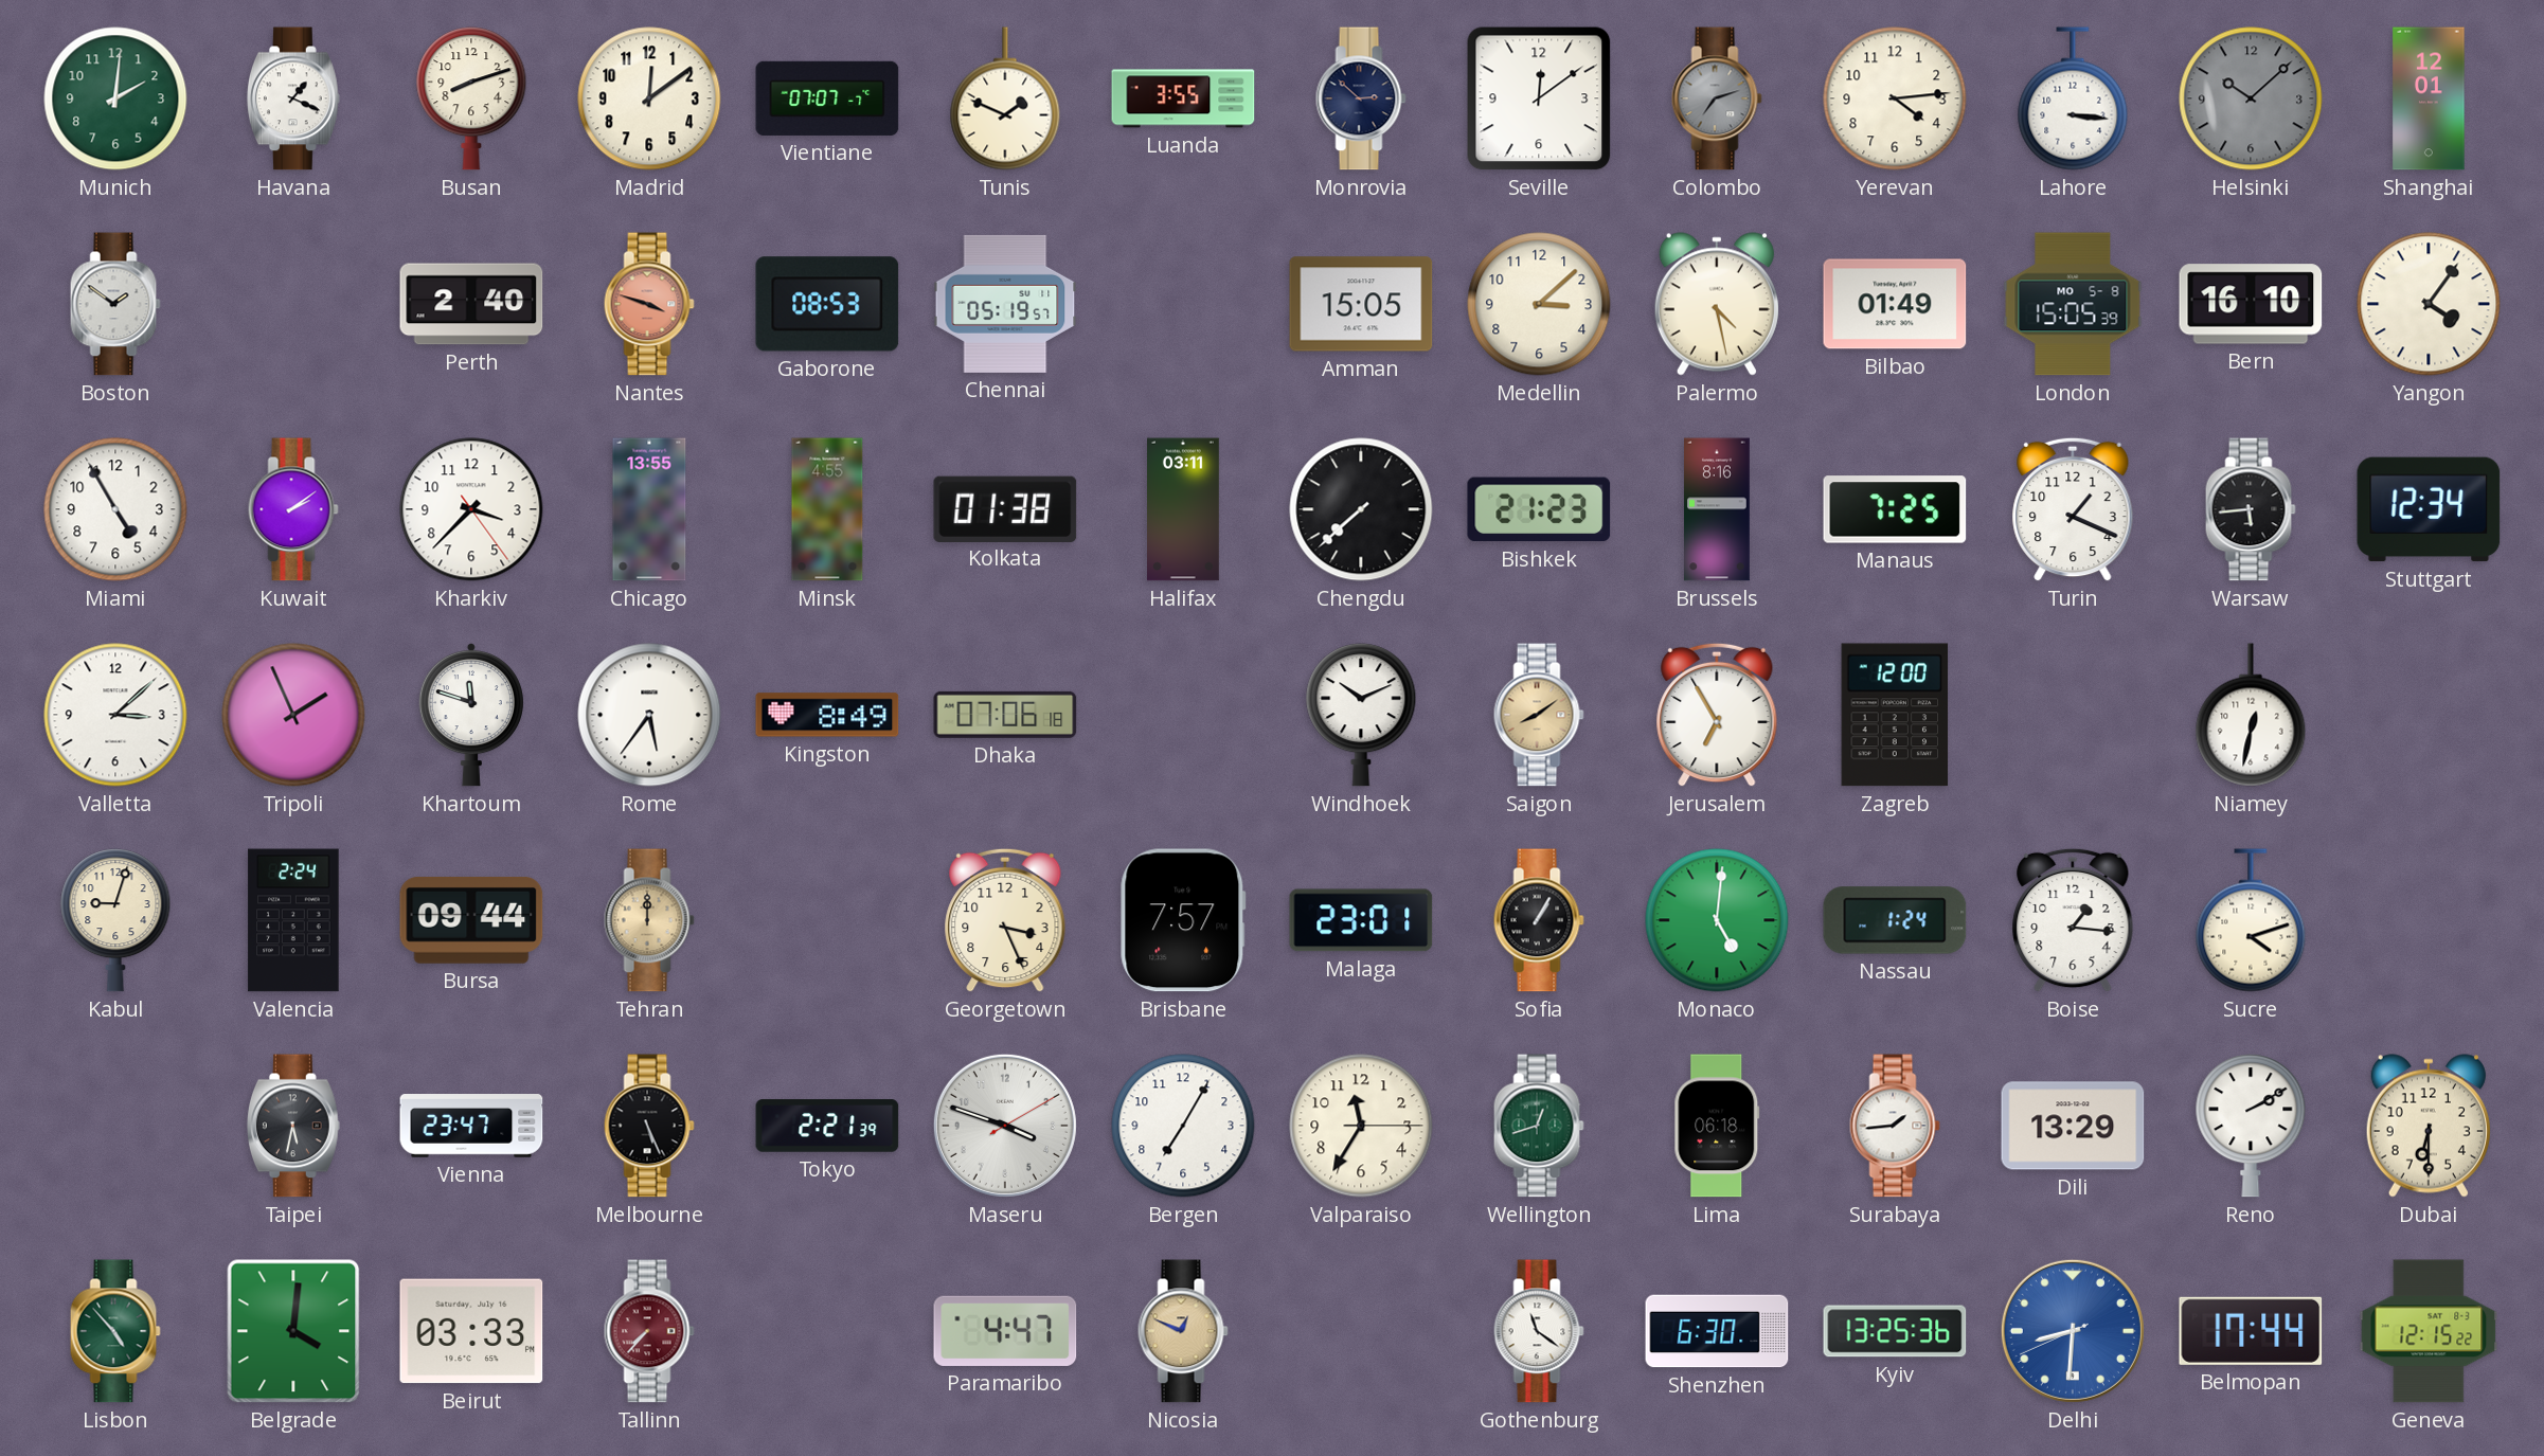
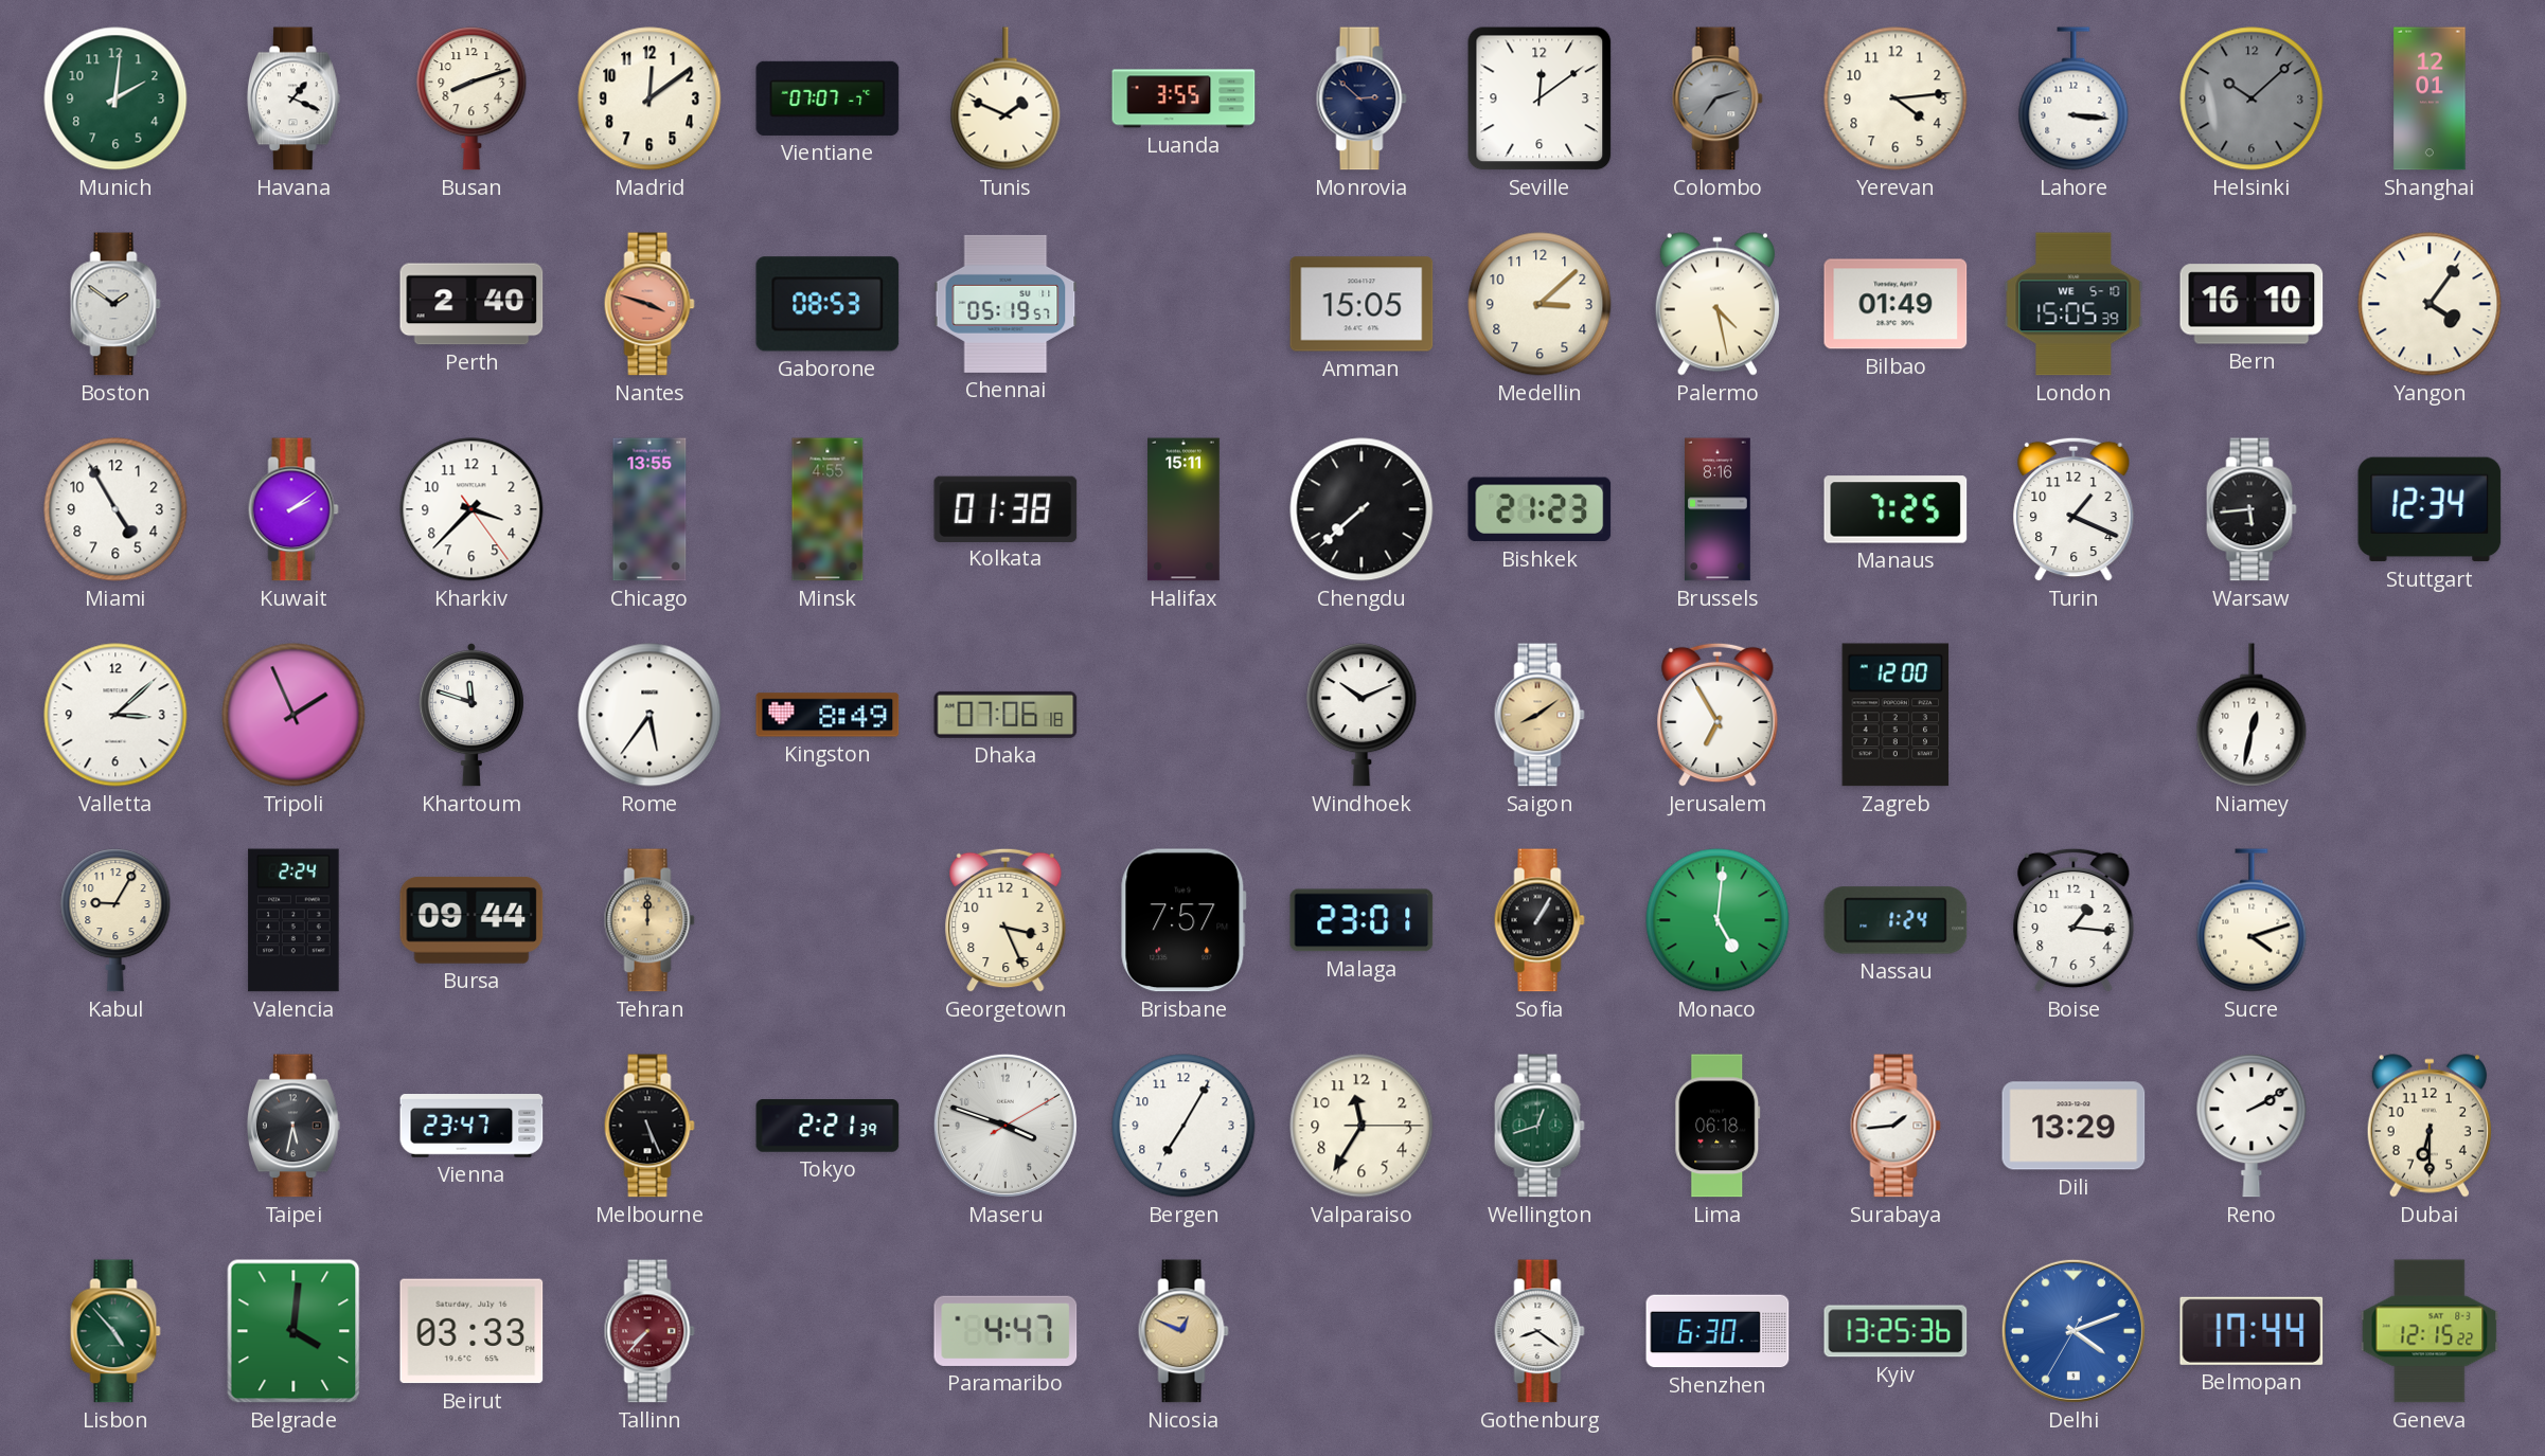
London date: MO 5-8 -> WE 5-10 (2074, 304)
Halifax: 03:11 -> 15:11 (1185, 509)
Kabul: 9:03 -> 9:05 (115, 920)
Gothenburg: 11:21 -> 8:21 (1540, 1331)
Delhi: 8:30 -> 4:11 (2074, 1331)
